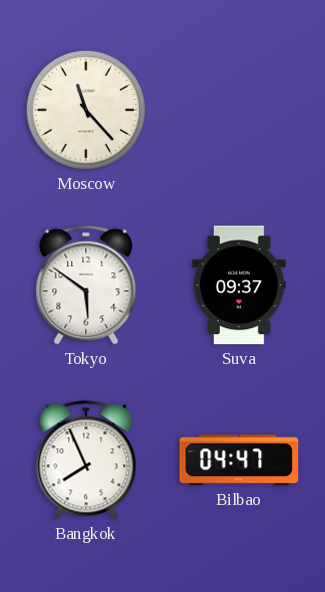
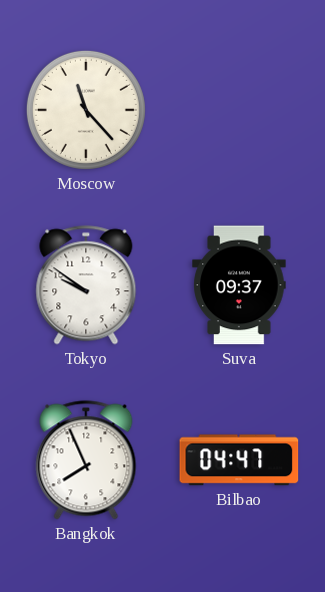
Tokyo: 5:51 -> 9:51 (86, 285)
